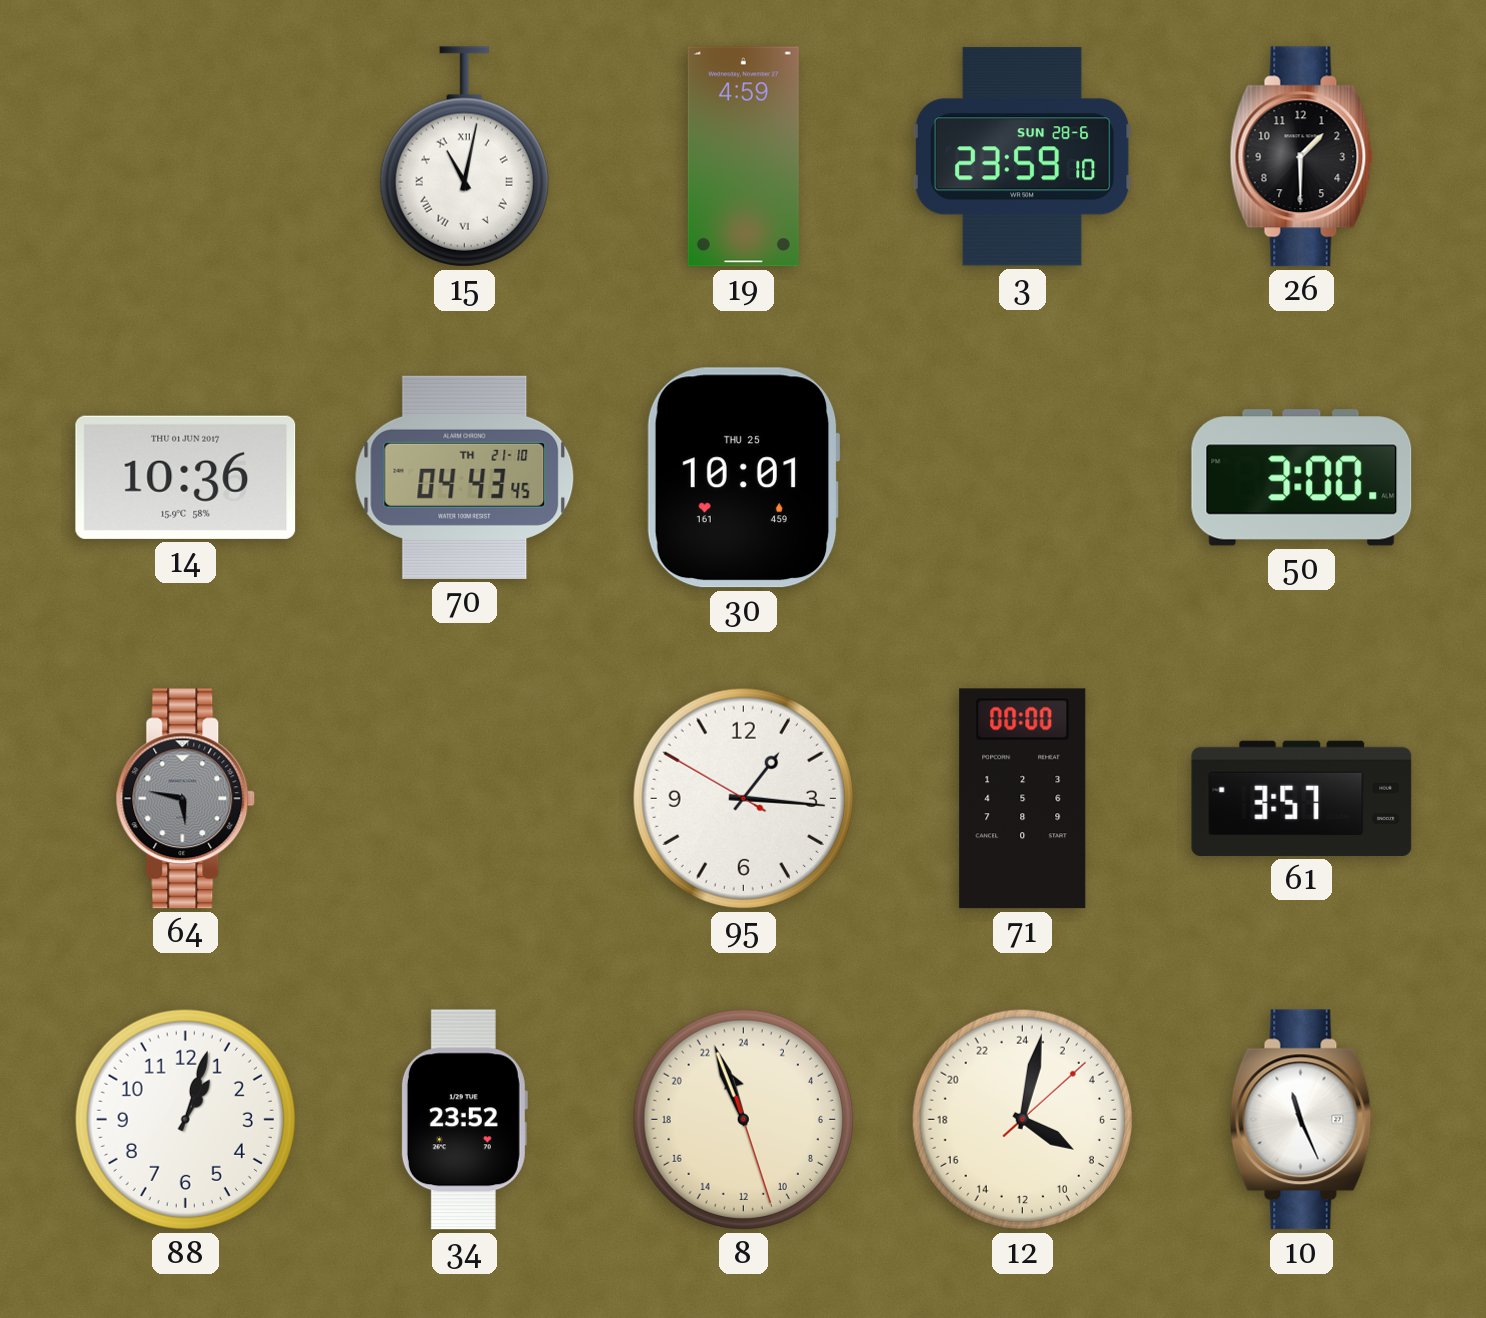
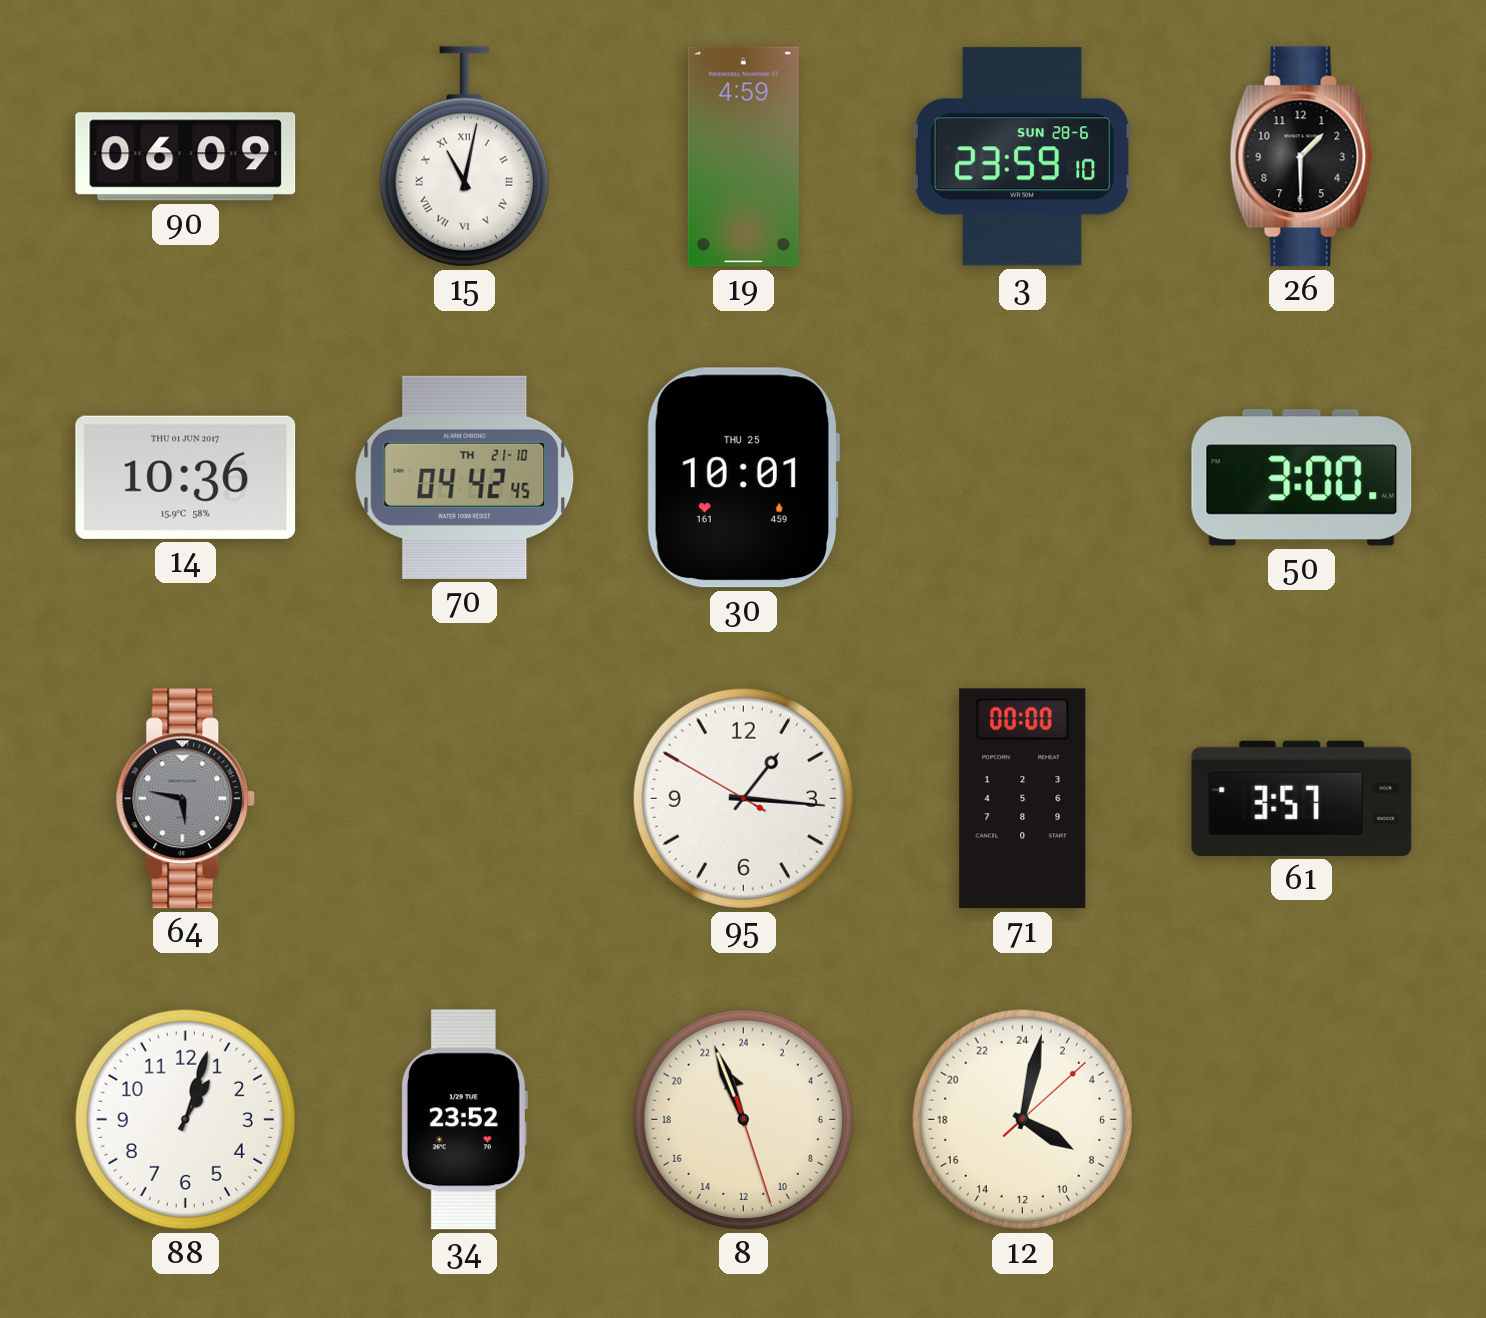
90: none -> 06:09 (186, 157)
70: 04:43 -> 04:42 (465, 477)
10: 11:26 -> none (1302, 1120)
